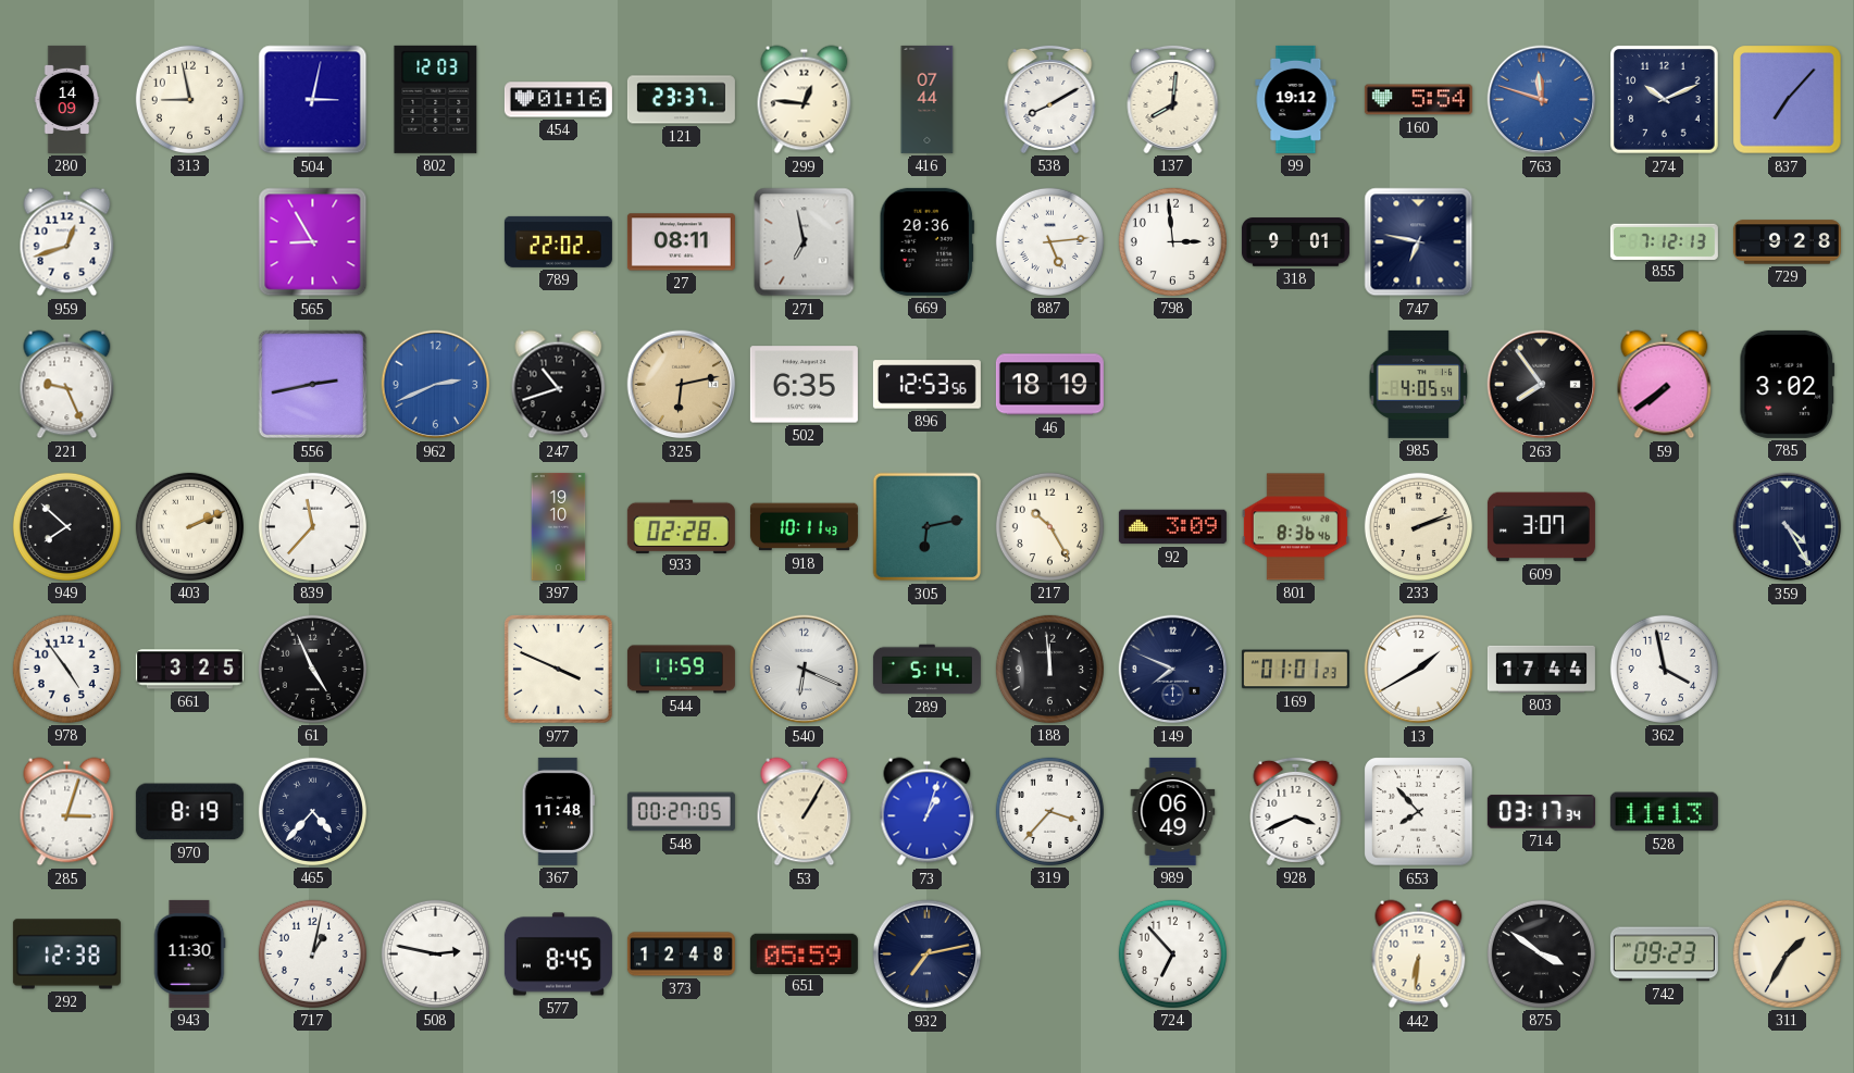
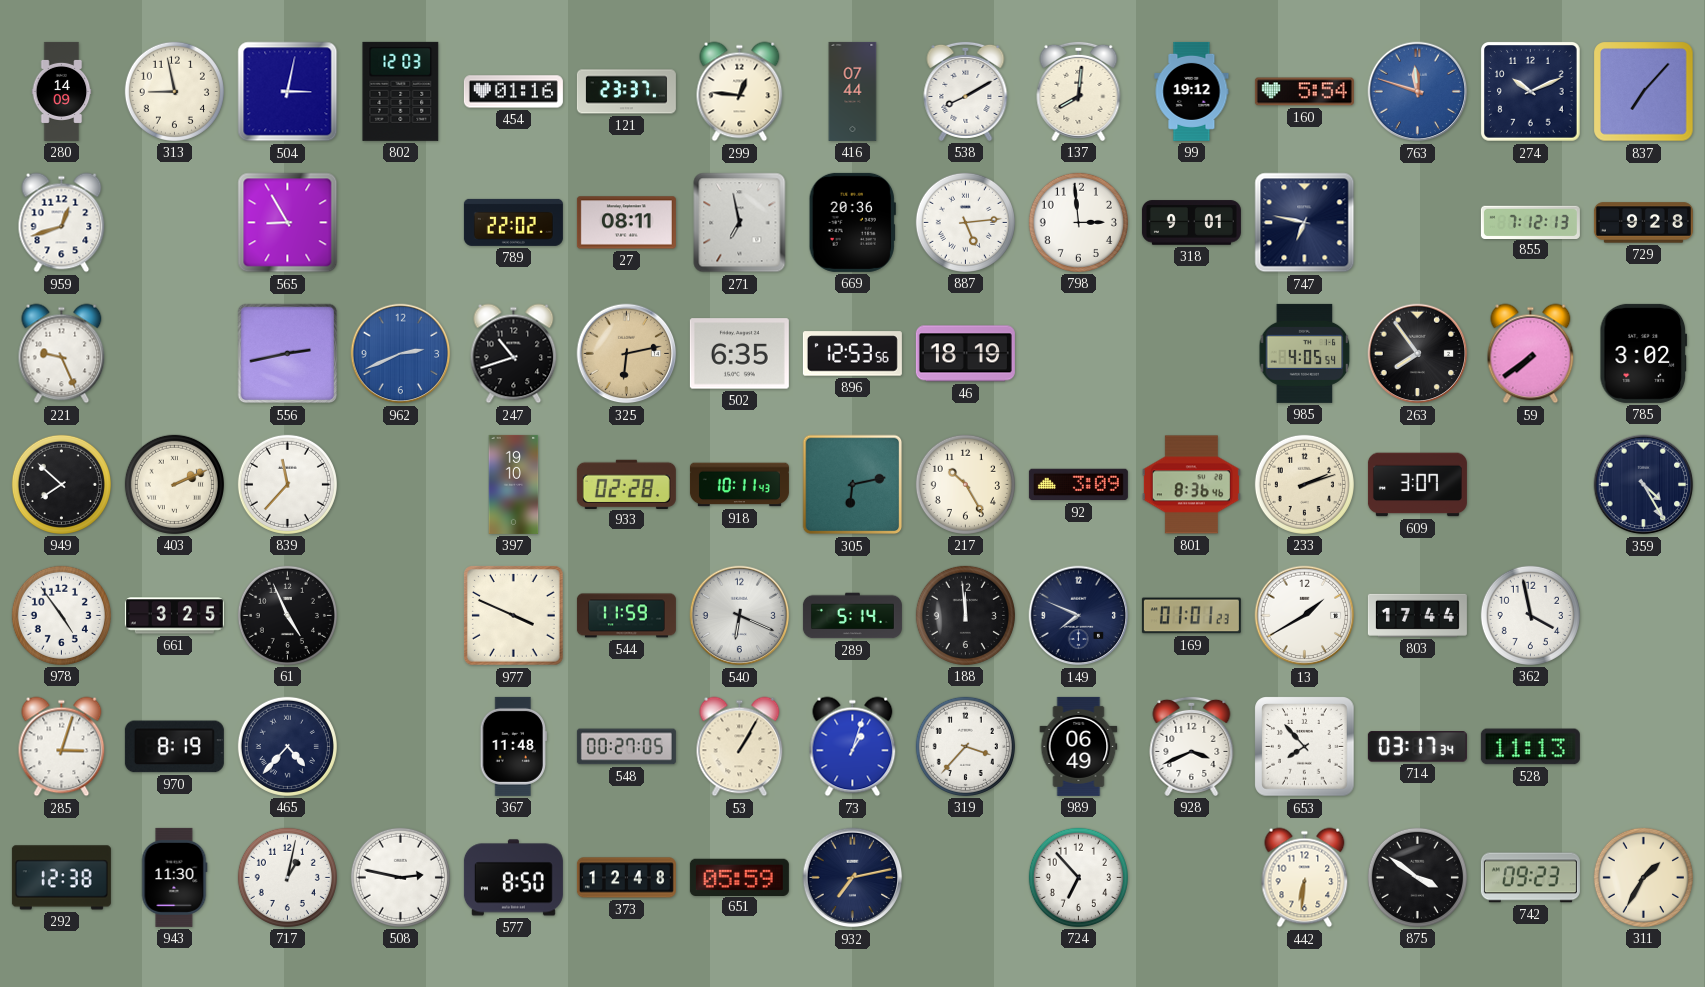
577: 8:45 -> 8:50 (513, 878)
